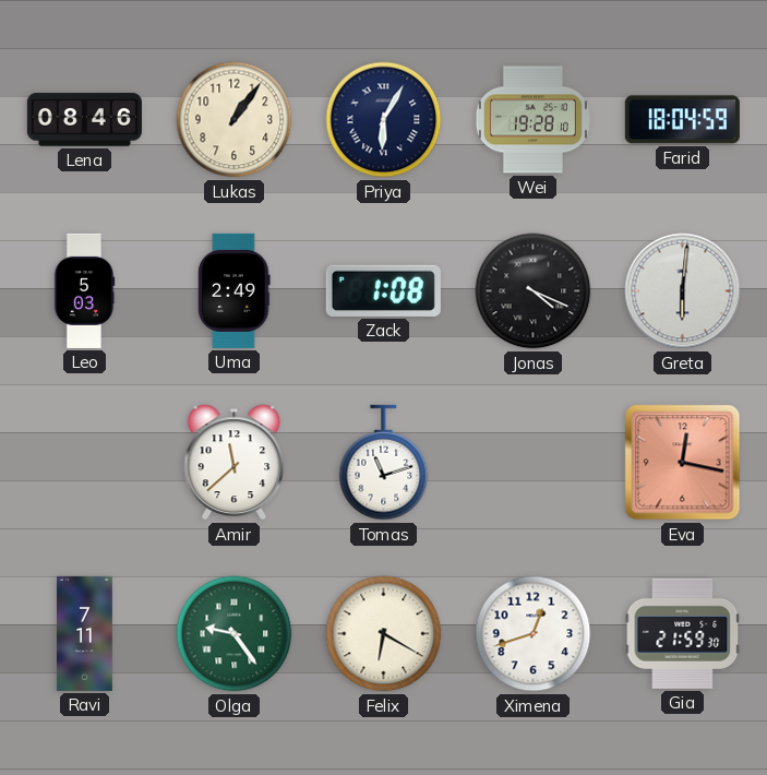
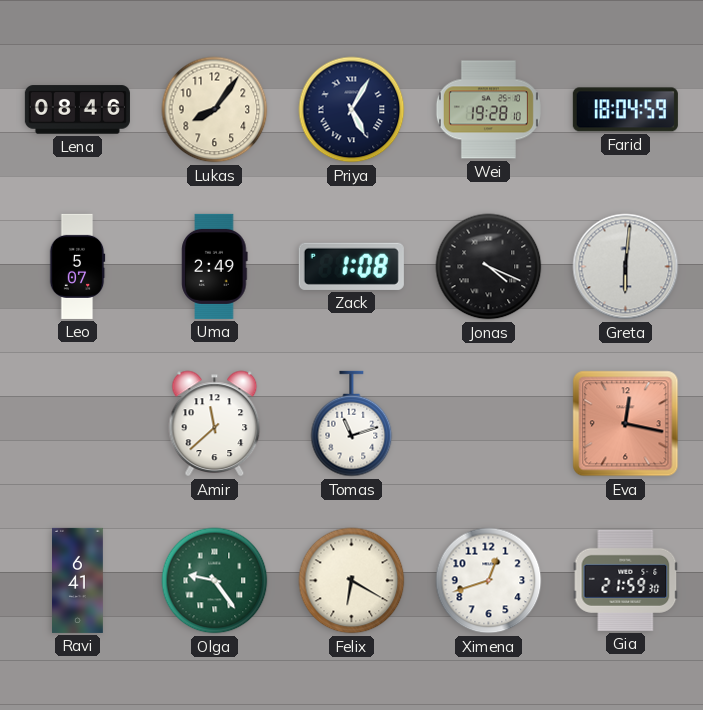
Lukas: 1:06 -> 8:06 (215, 110)
Priya: 6:05 -> 5:05 (352, 110)
Leo: 5:03 -> 5:07 (77, 266)
Ravi: 7:11 -> 6:41 (78, 580)
